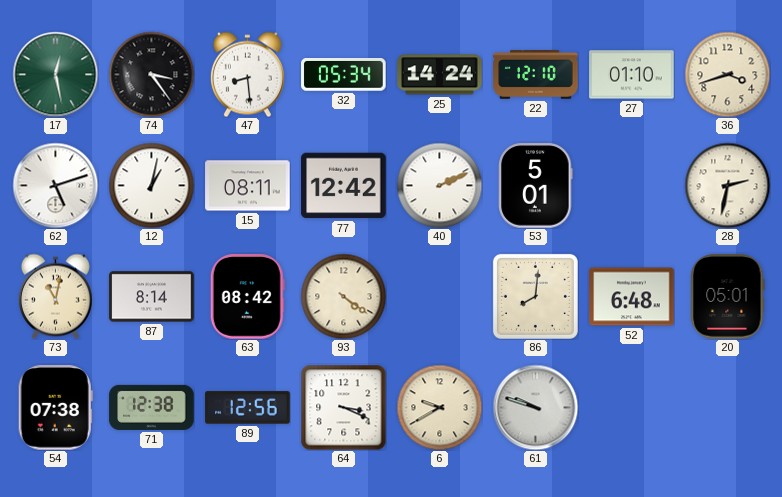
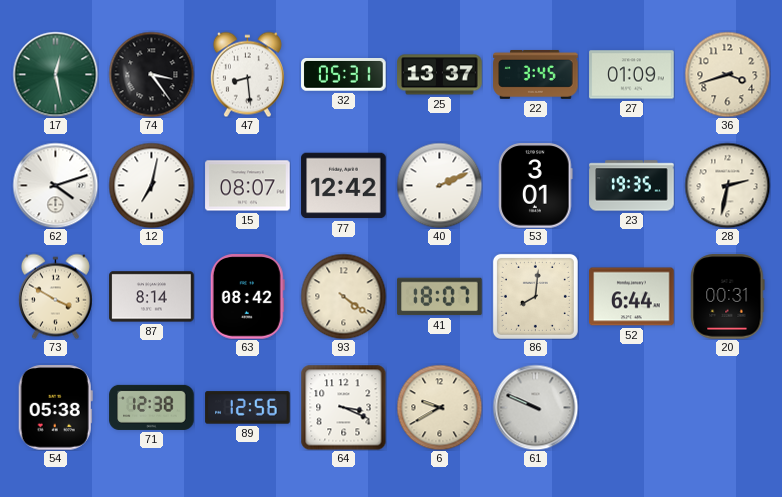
32: 05:34 -> 05:31 (344, 75)
25: 14:24 -> 13:37 (440, 75)
22: 12:10 -> 3:45 (536, 74)
27: 01:10 -> 01:09 (632, 75)
62: 5:12 -> 4:12 (55, 185)
12: 1:02 -> 7:02 (151, 185)
15: 08:11 -> 08:07 (248, 186)
53: 5:01 -> 3:01 (536, 186)
23: none -> 19:35 (632, 186)
73: 11:02 -> 3:50 (55, 296)
41: none -> 18:07 (440, 297)
52: 6:48 -> 6:44 (632, 297)
20: 05:01 -> 00:31 (728, 297)
54: 07:38 -> 05:38 (55, 408)
61: 9:48 -> 9:49 (535, 407)
